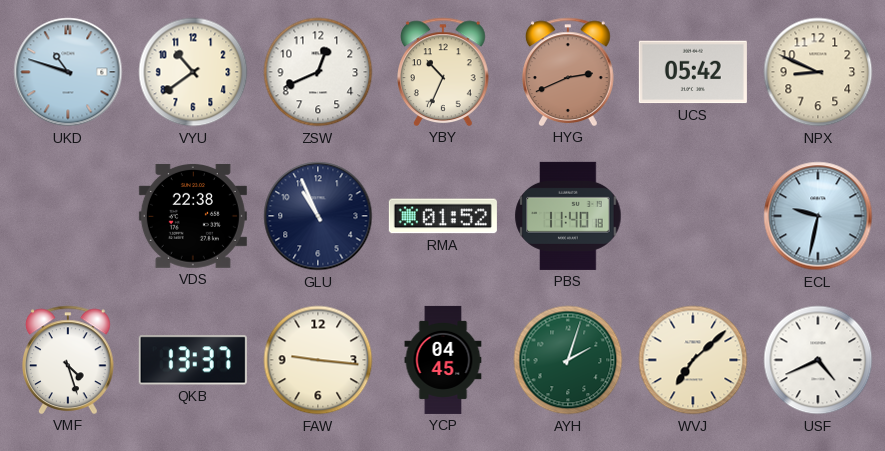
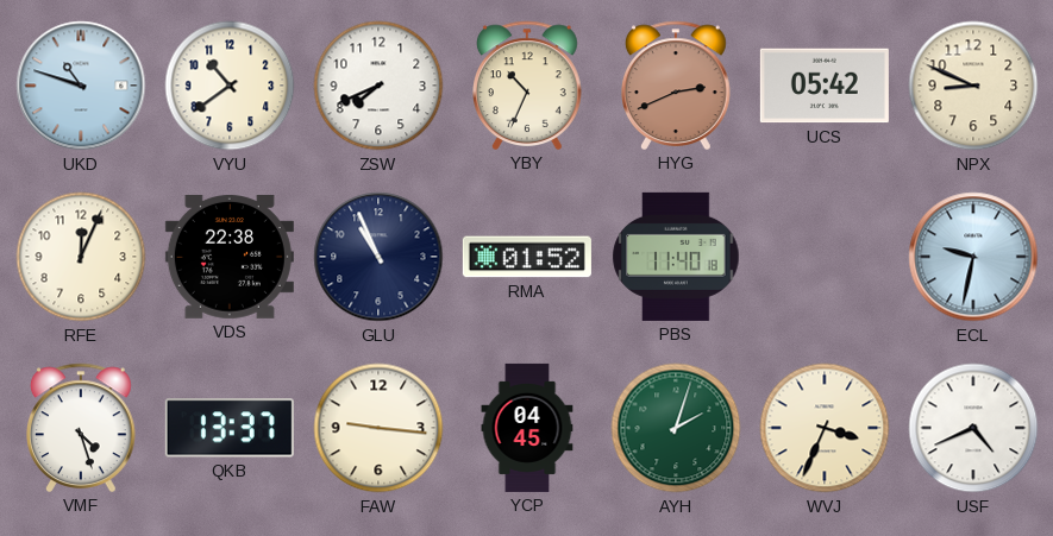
ZSW: 12:41 -> 7:41 (378, 86)
RFE: none -> 12:04 (81, 257)
WVJ: 7:08 -> 3:34 (825, 428)
